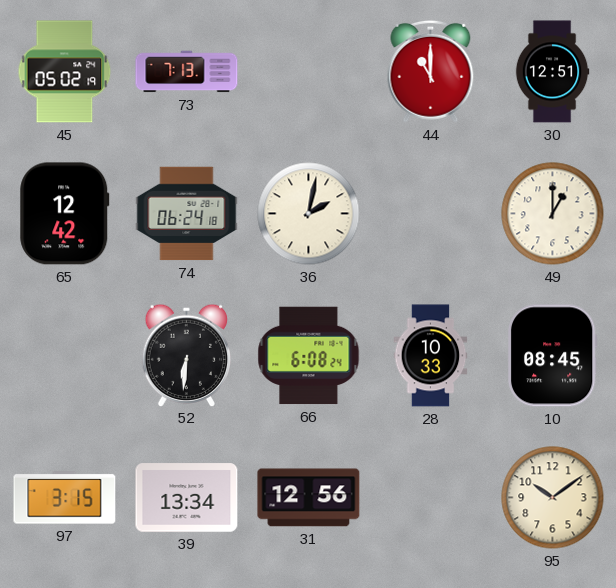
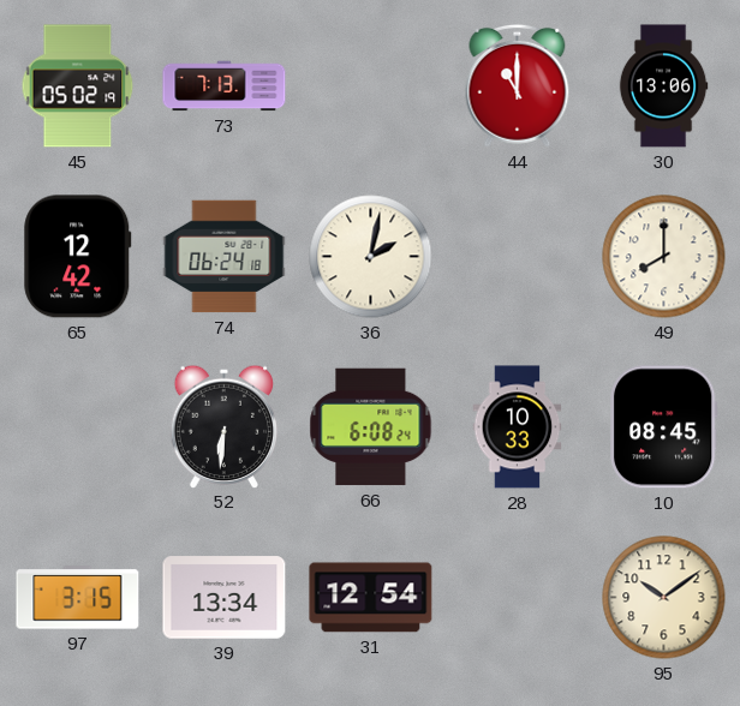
30: 12:51 -> 13:06 (663, 86)
49: 1:00 -> 8:00 (664, 257)
31: 12:56 -> 12:54 (371, 598)
